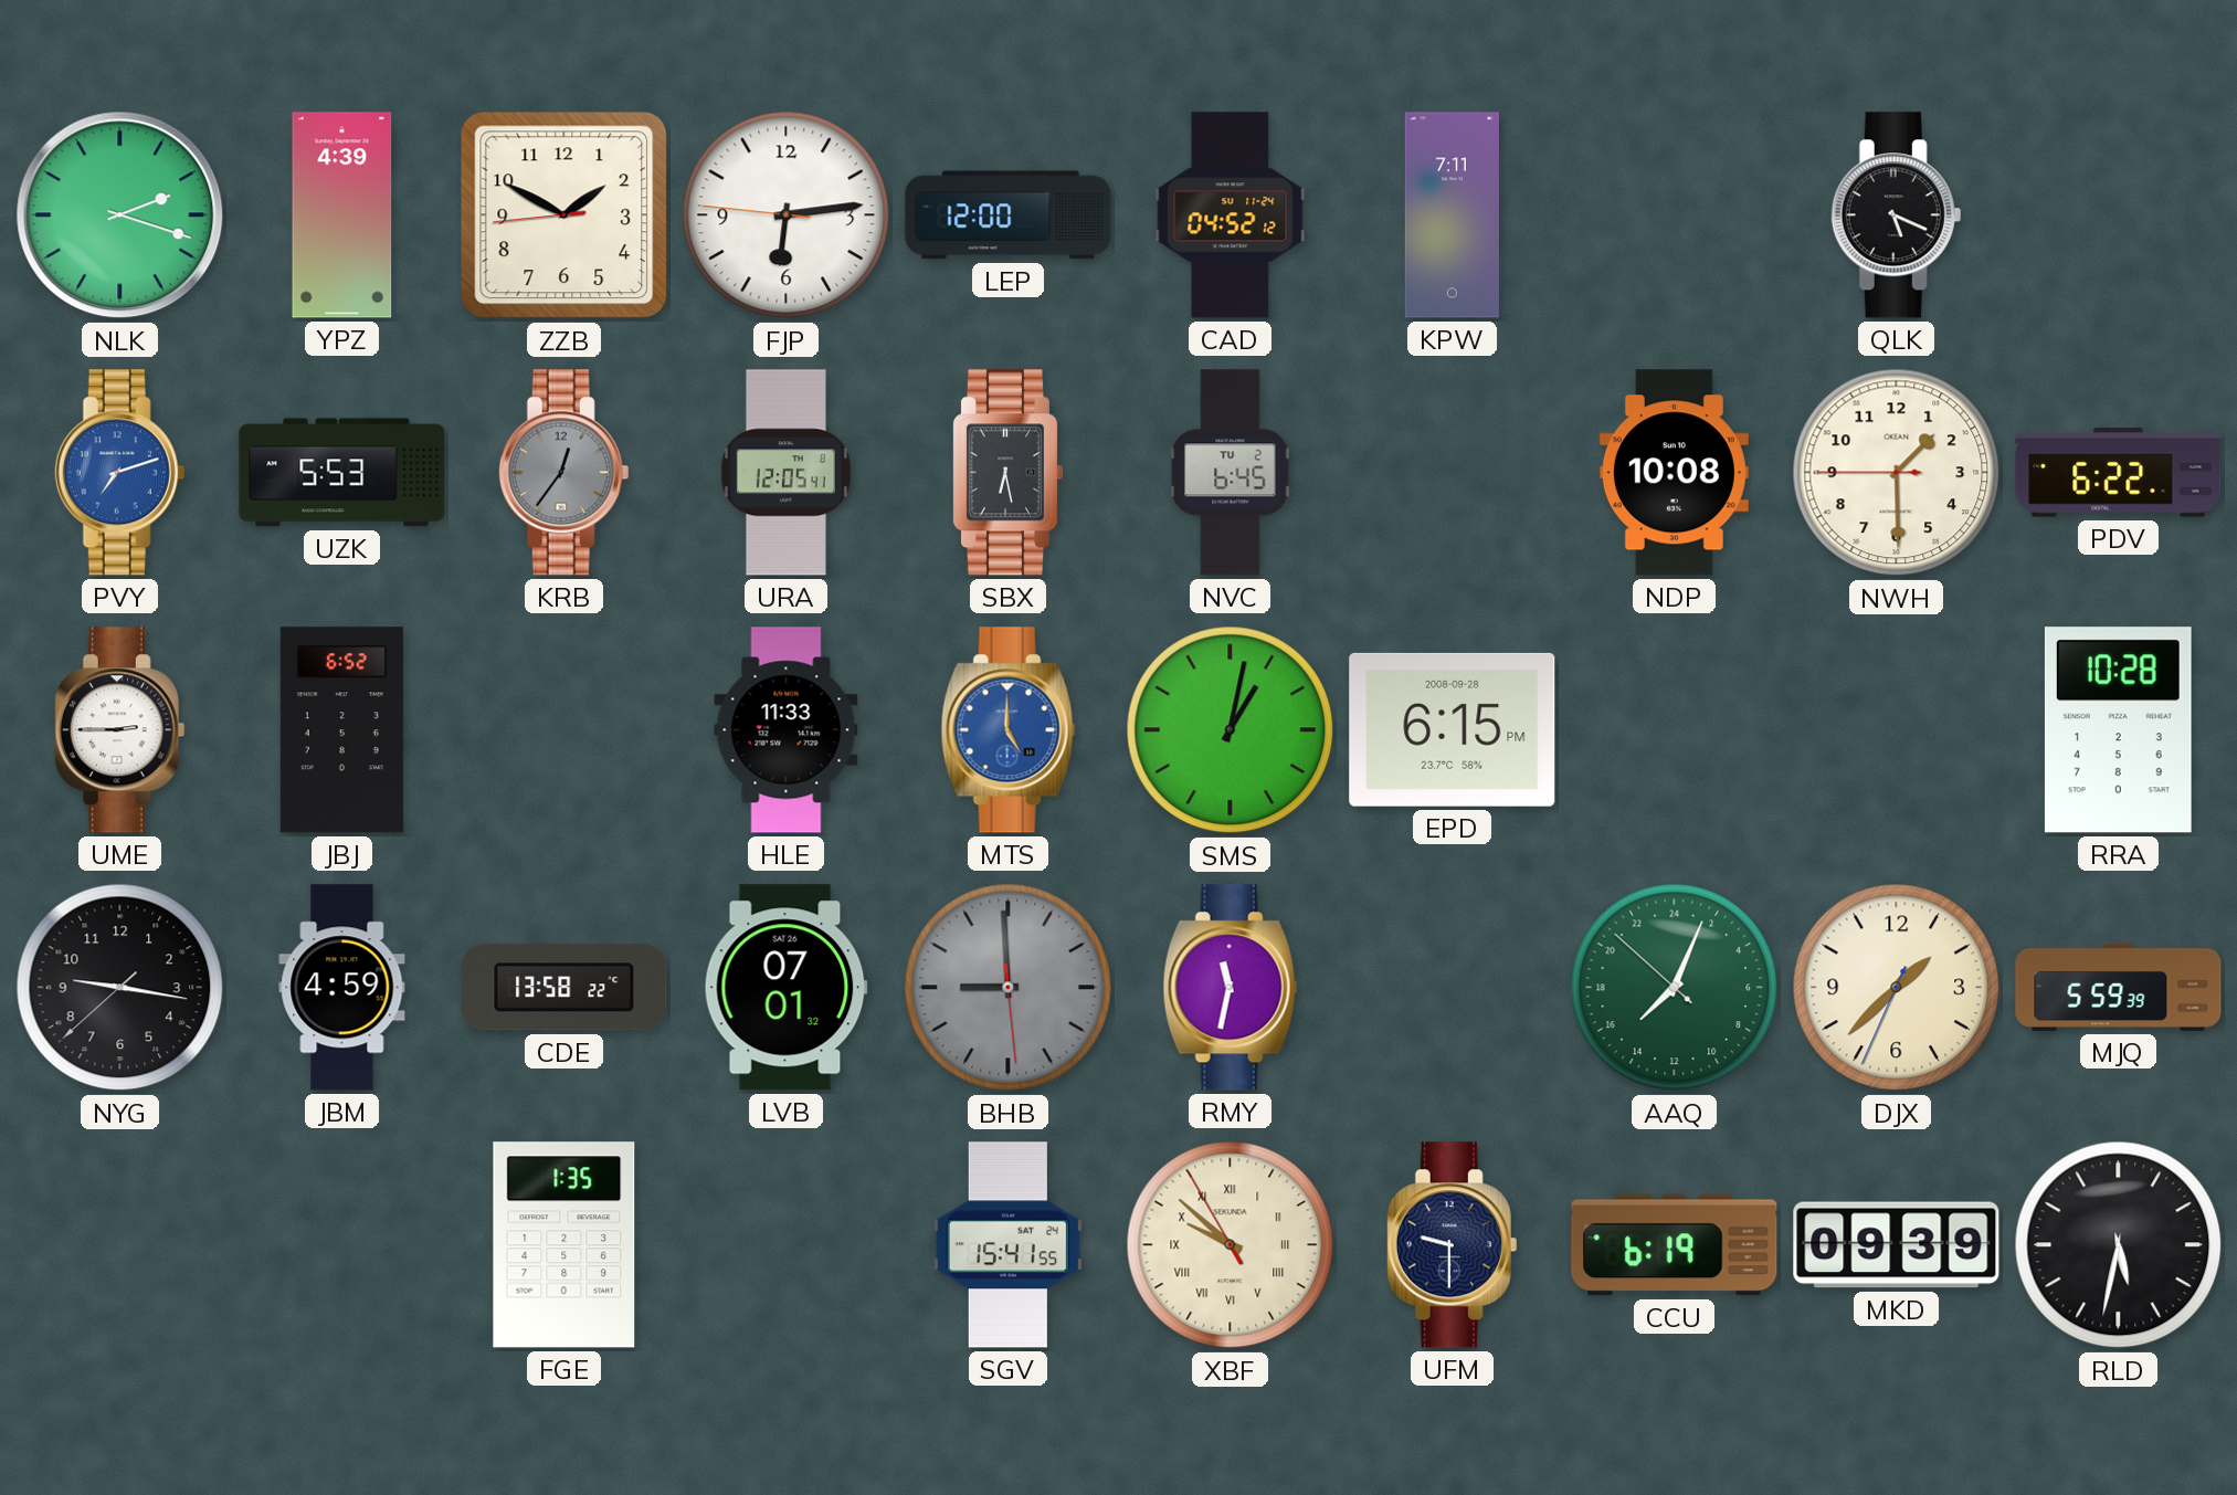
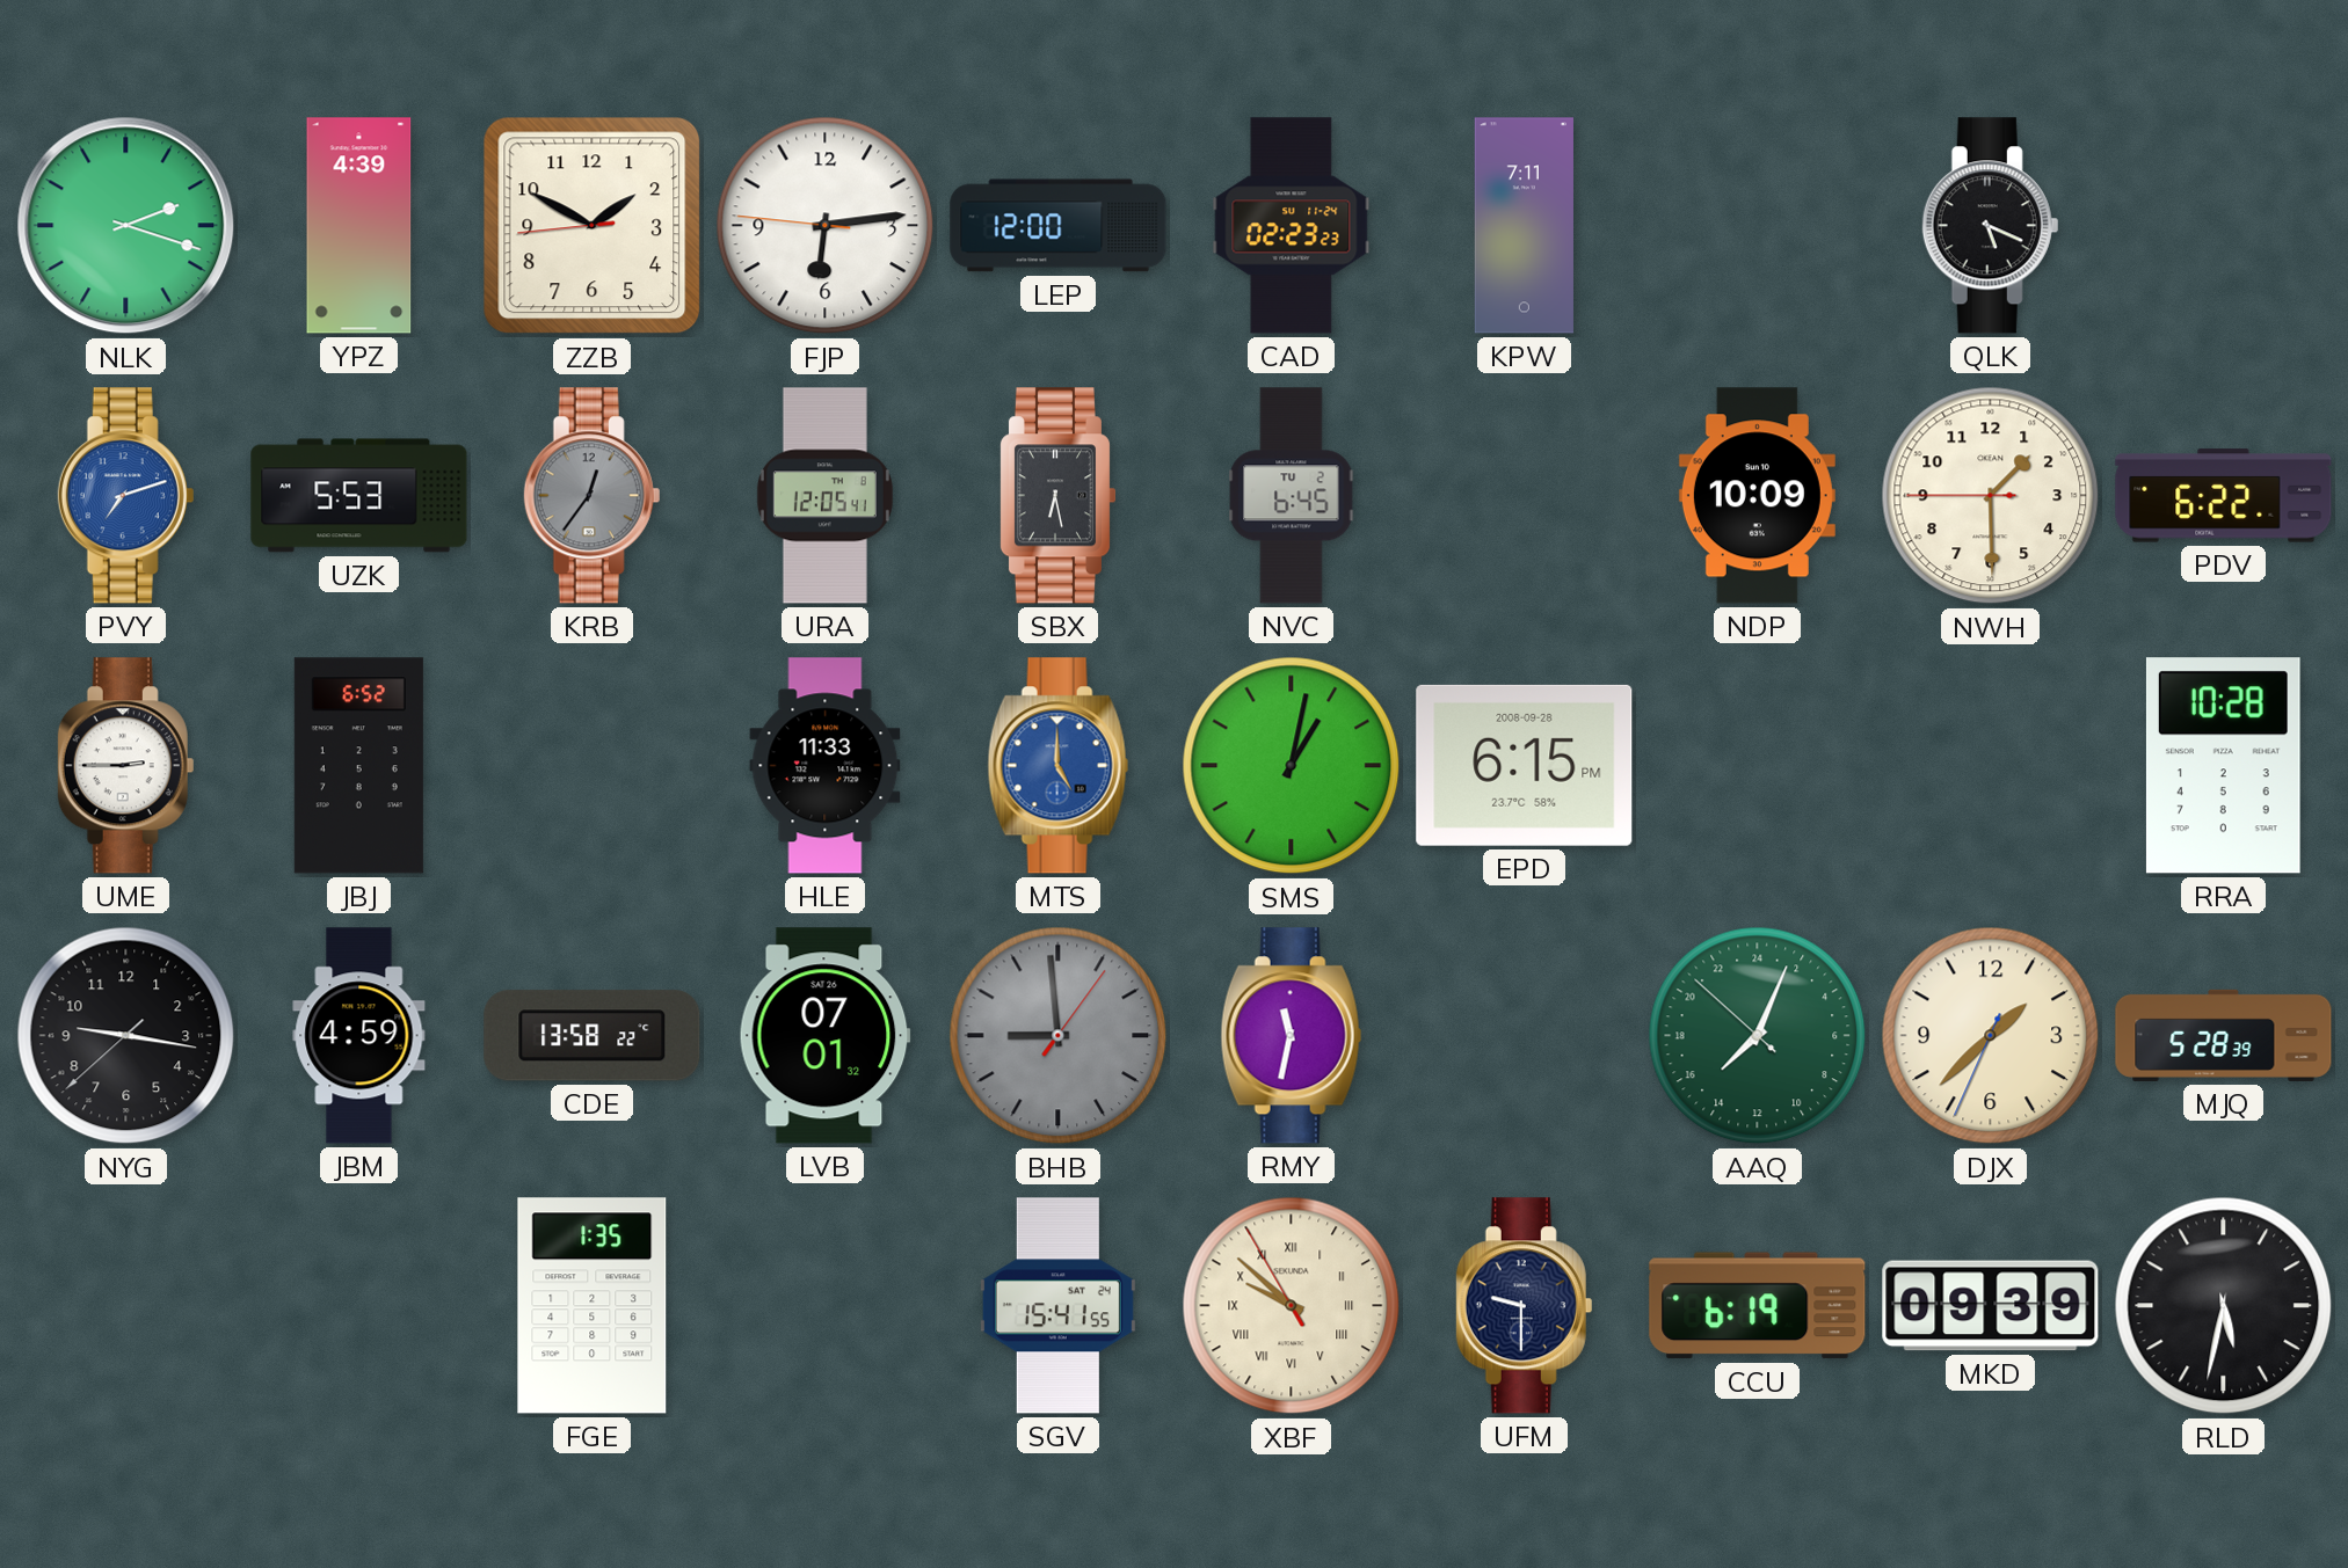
CAD: 04:52 -> 02:23 (1292, 226)
NDP: 10:08 -> 10:09 (1757, 496)
BHB: 8:59:29 -> 8:59:06 (1059, 1036)
MJQ: 5:59 -> 5:28 (2224, 1035)
